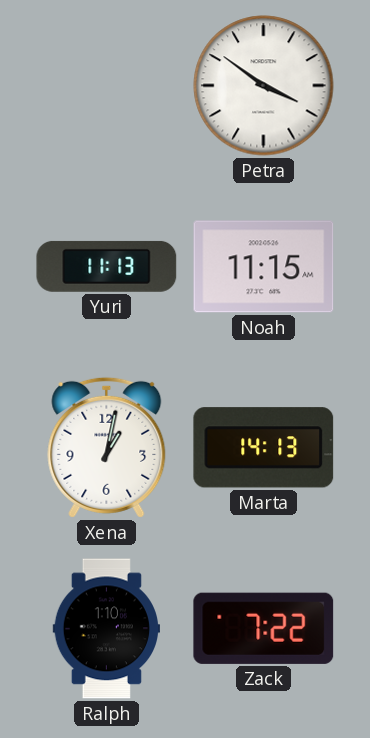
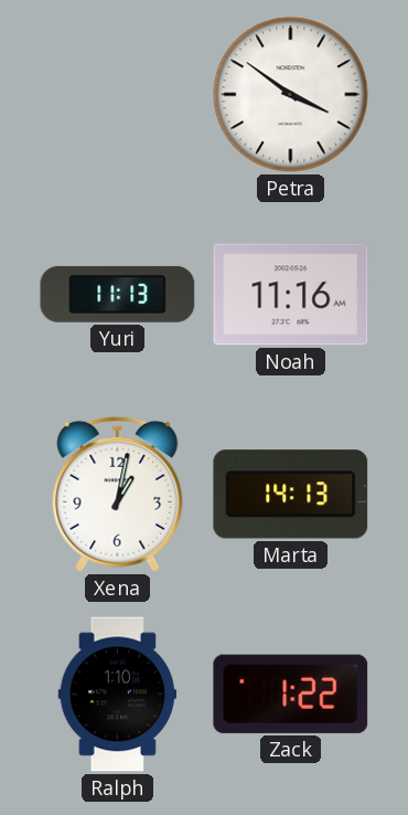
Noah: 11:15 -> 11:16 (291, 295)
Zack: 7:22 -> 1:22 (291, 694)
